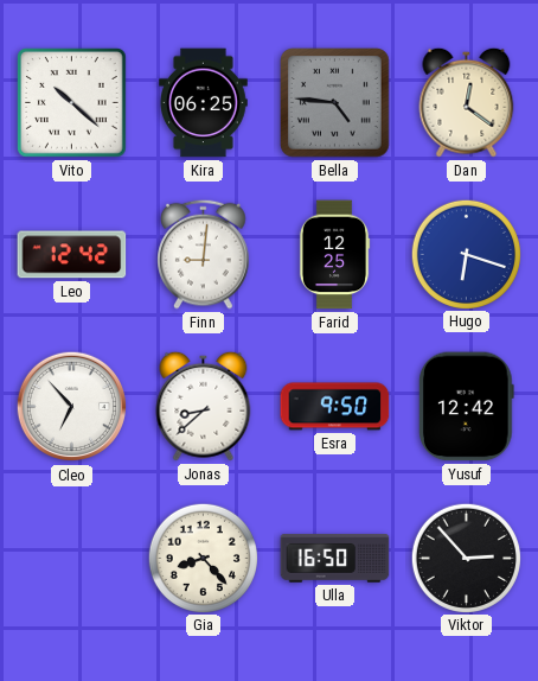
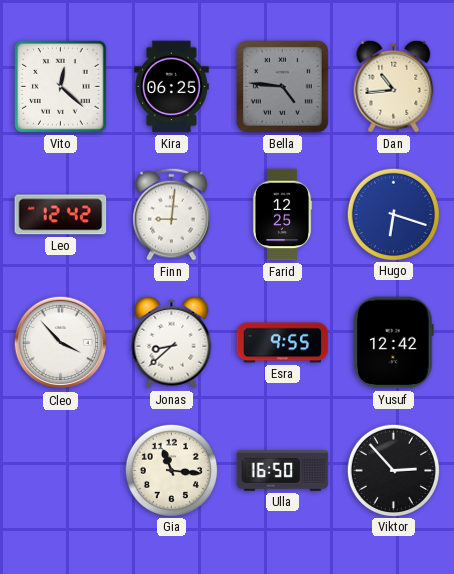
Vito: 10:22 -> 12:22 (61, 87)
Dan: 12:21 -> 10:44 (394, 86)
Cleo: 6:53 -> 3:53 (61, 343)
Esra: 9:50 -> 9:55 (283, 343)
Gia: 8:23 -> 11:16 (171, 470)
